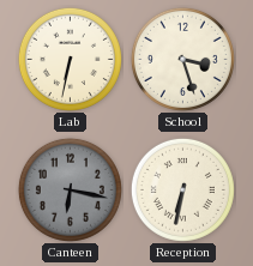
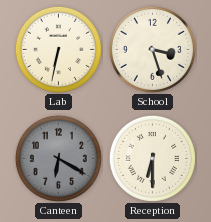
Canteen: 6:17 -> 6:20 (58, 158)
Reception: 6:32 -> 6:30 (152, 158)
